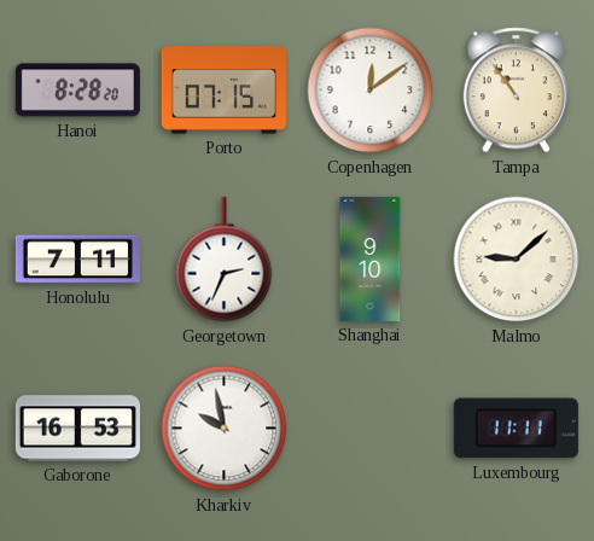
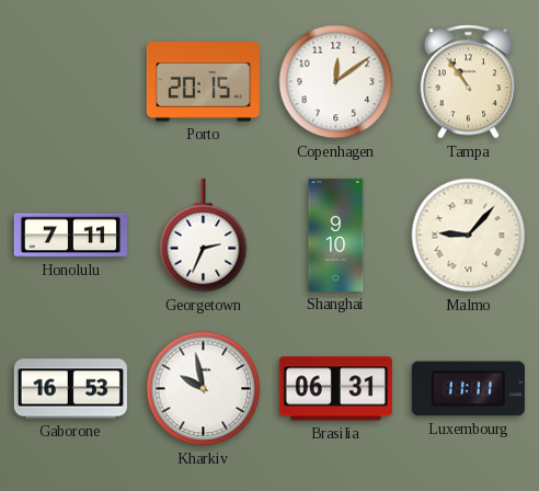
Hanoi: 8:28 -> none (77, 91)
Porto: 07:15 -> 20:15 (203, 82)
Malmo: 9:08 -> 9:07 (469, 236)
Brasilia: none -> 06:31 (335, 389)
